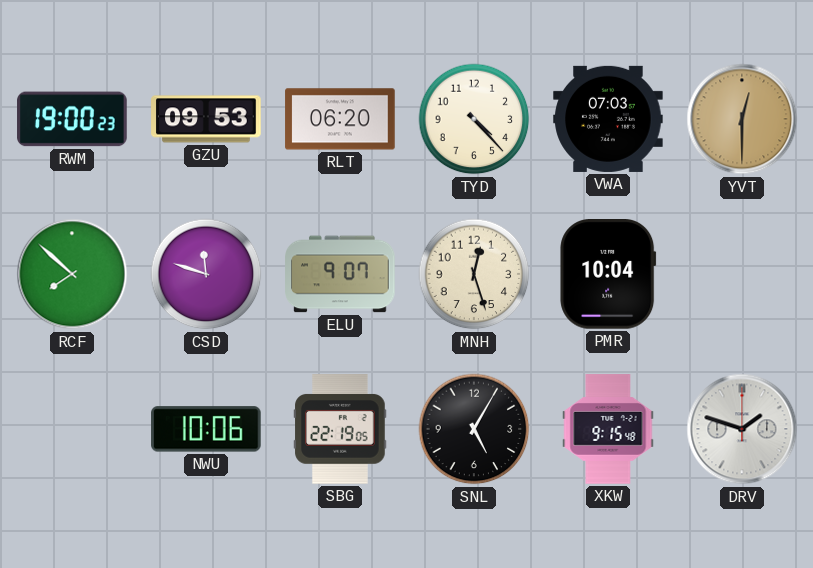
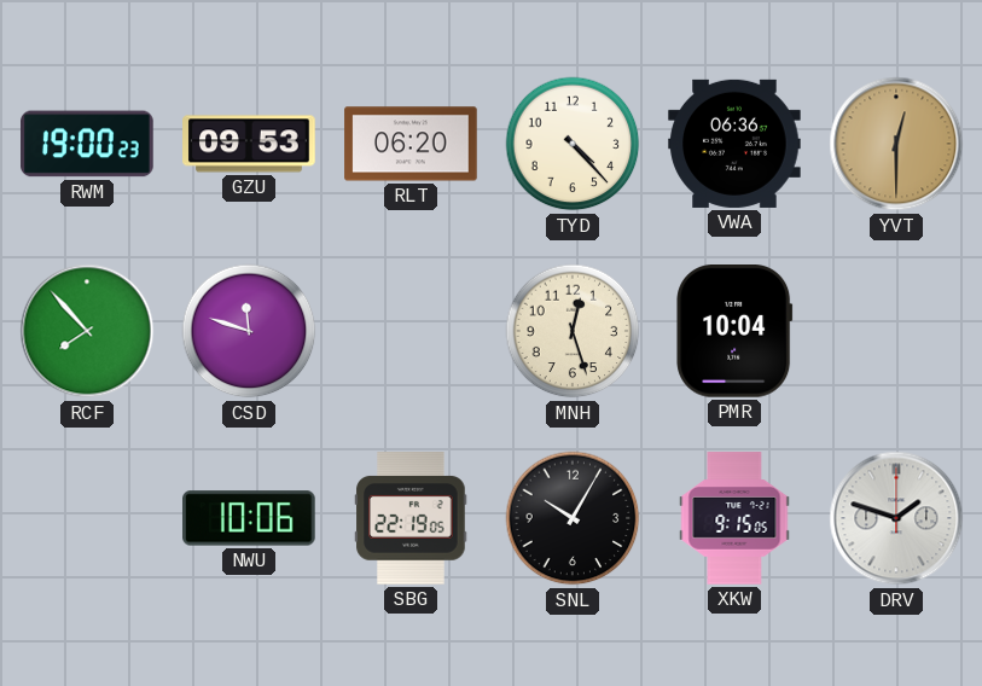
VWA: 07:03 -> 06:36 (734, 144)
RCF: 7:52 -> 7:53 (87, 331)
ELU: 9:07 -> none (340, 274)
SNL: 5:05 -> 10:05 (573, 518)
XKW: 9:15:48 -> 9:15:05 (734, 518)
